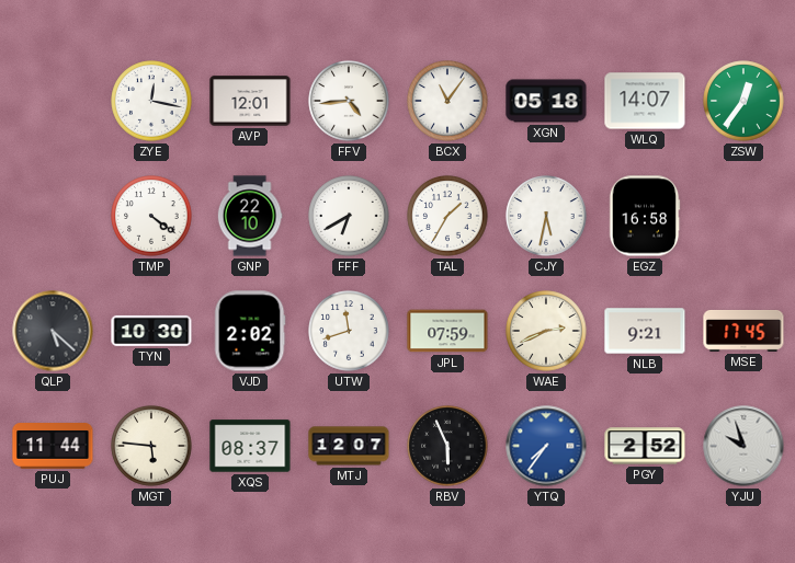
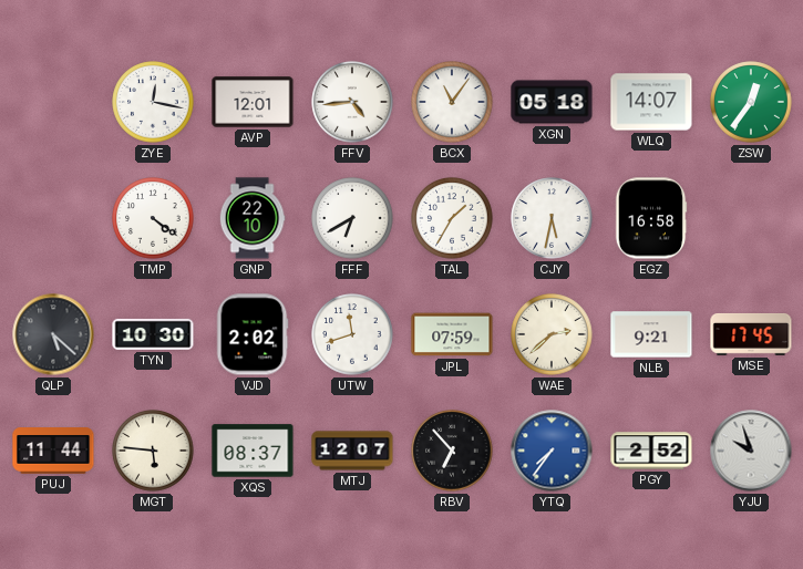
WAE: 2:41 -> 2:38 (552, 334)
RBV: 5:56 -> 6:53 (452, 451)
